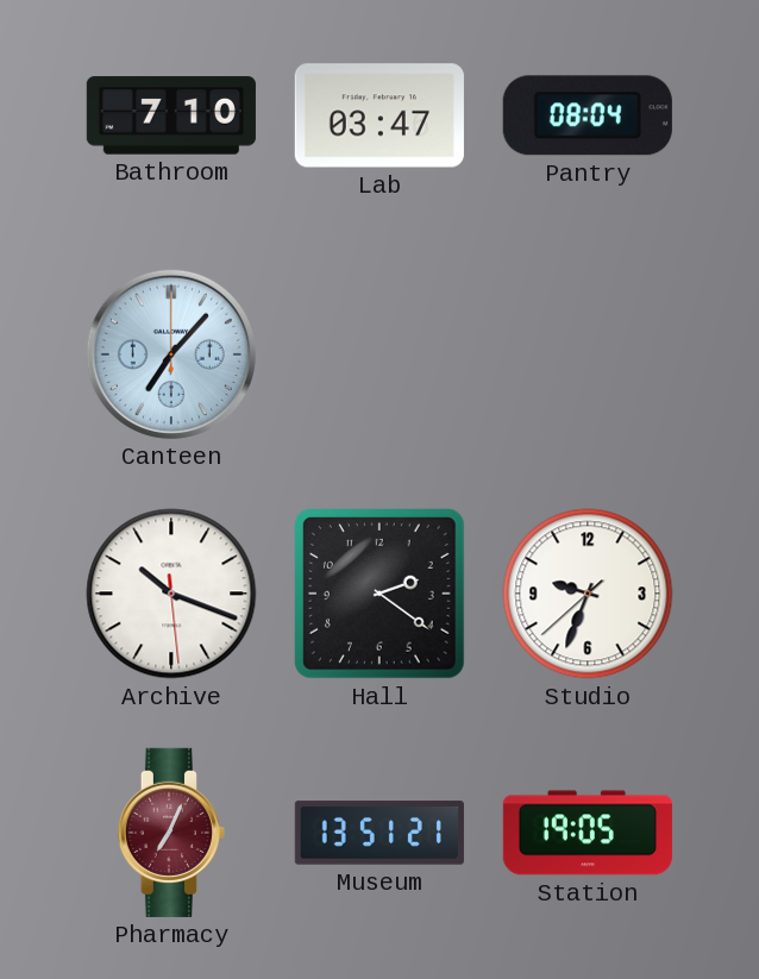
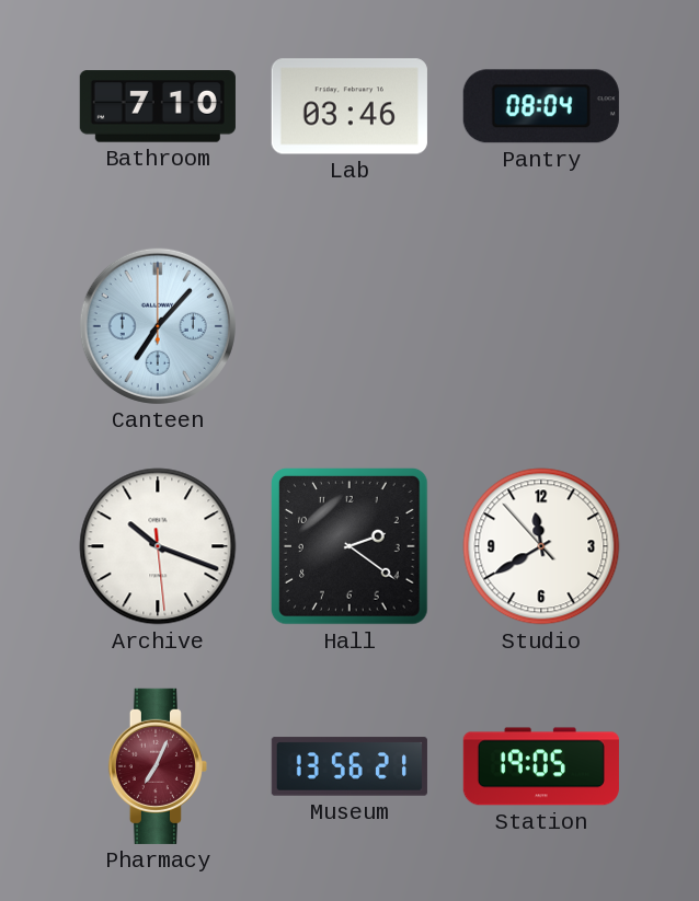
Lab: 03:47 -> 03:46 (349, 106)
Studio: 9:33 -> 11:39 (541, 546)
Museum: 13:51 -> 13:56 (349, 766)
